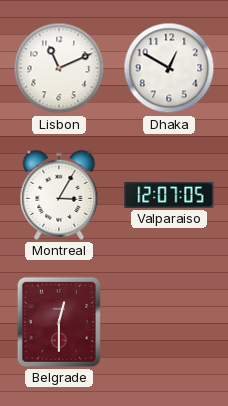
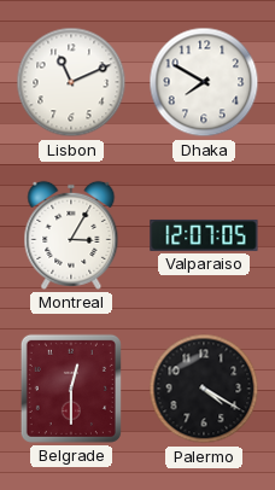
Dhaka: 12:50 -> 7:50 (204, 82)
Palermo: none -> 4:20 (204, 389)
